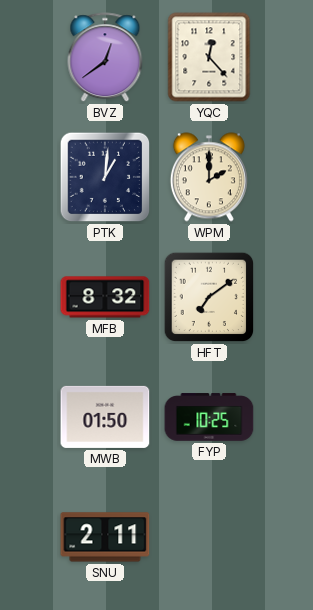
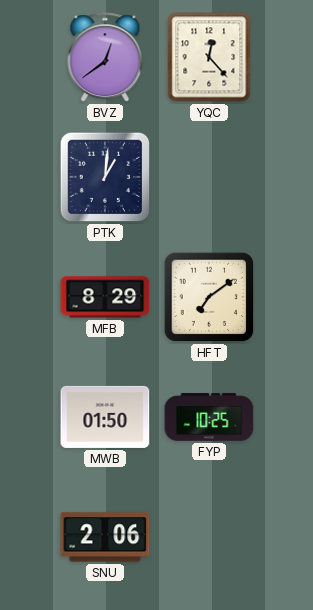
WPM: 2:00 -> none (209, 177)
MFB: 8:32 -> 8:29 (105, 297)
SNU: 2:11 -> 2:06 (105, 537)
